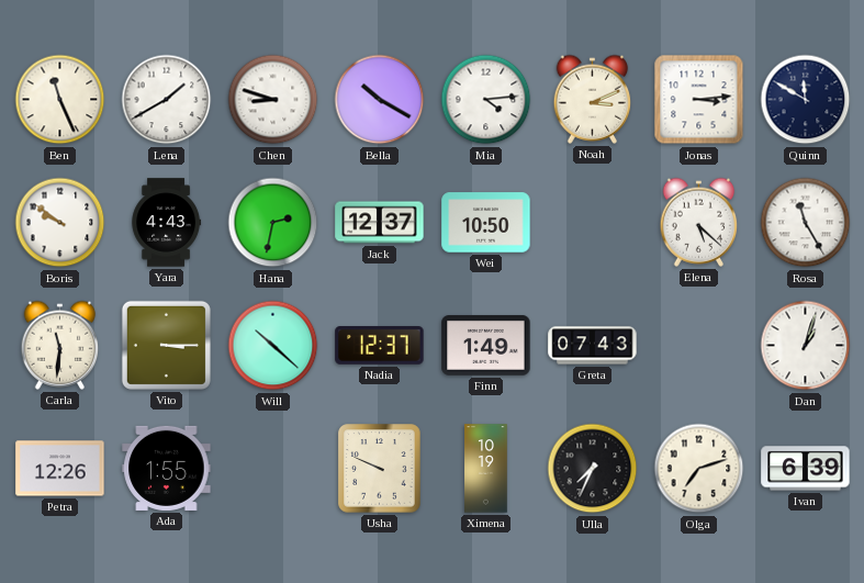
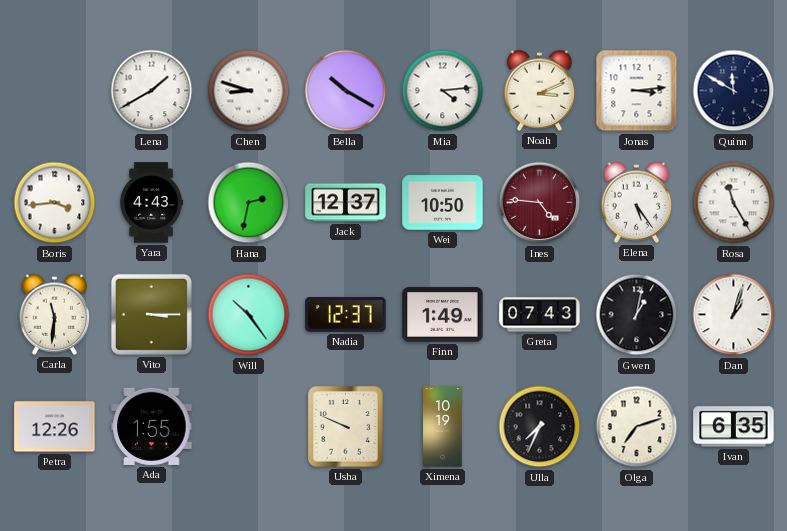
Ben: 11:26 -> none (60, 100)
Boris: 9:51 -> 3:44 (55, 203)
Ines: none -> 4:46 (540, 203)
Elena: 5:22 -> 5:24 (637, 202)
Will: 10:22 -> 10:24 (249, 315)
Gwen: none -> 1:02 (637, 315)
Ivan: 6:39 -> 6:35 (734, 427)
